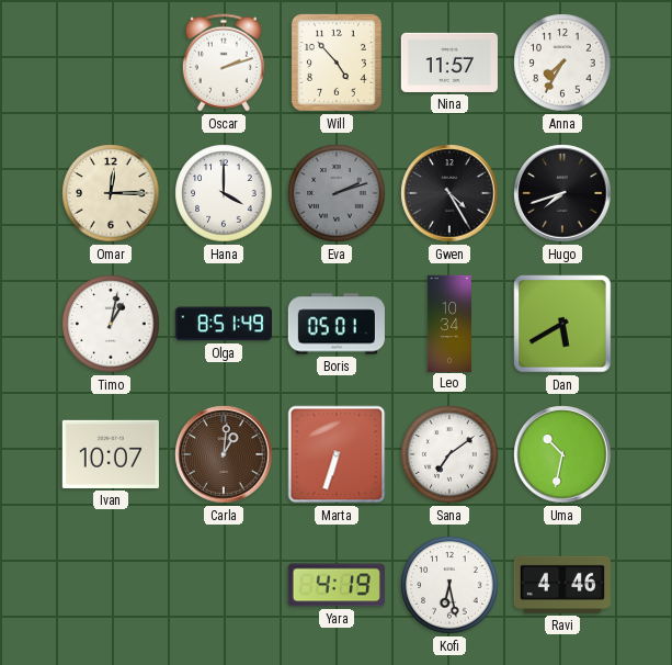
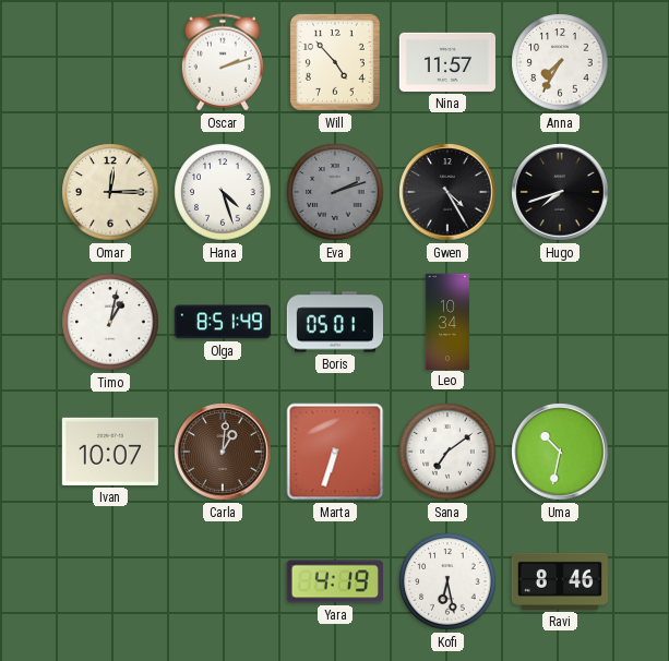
Hana: 4:00 -> 4:27 (223, 192)
Dan: 5:40 -> none (562, 324)
Ravi: 4:46 -> 8:46 (560, 581)
